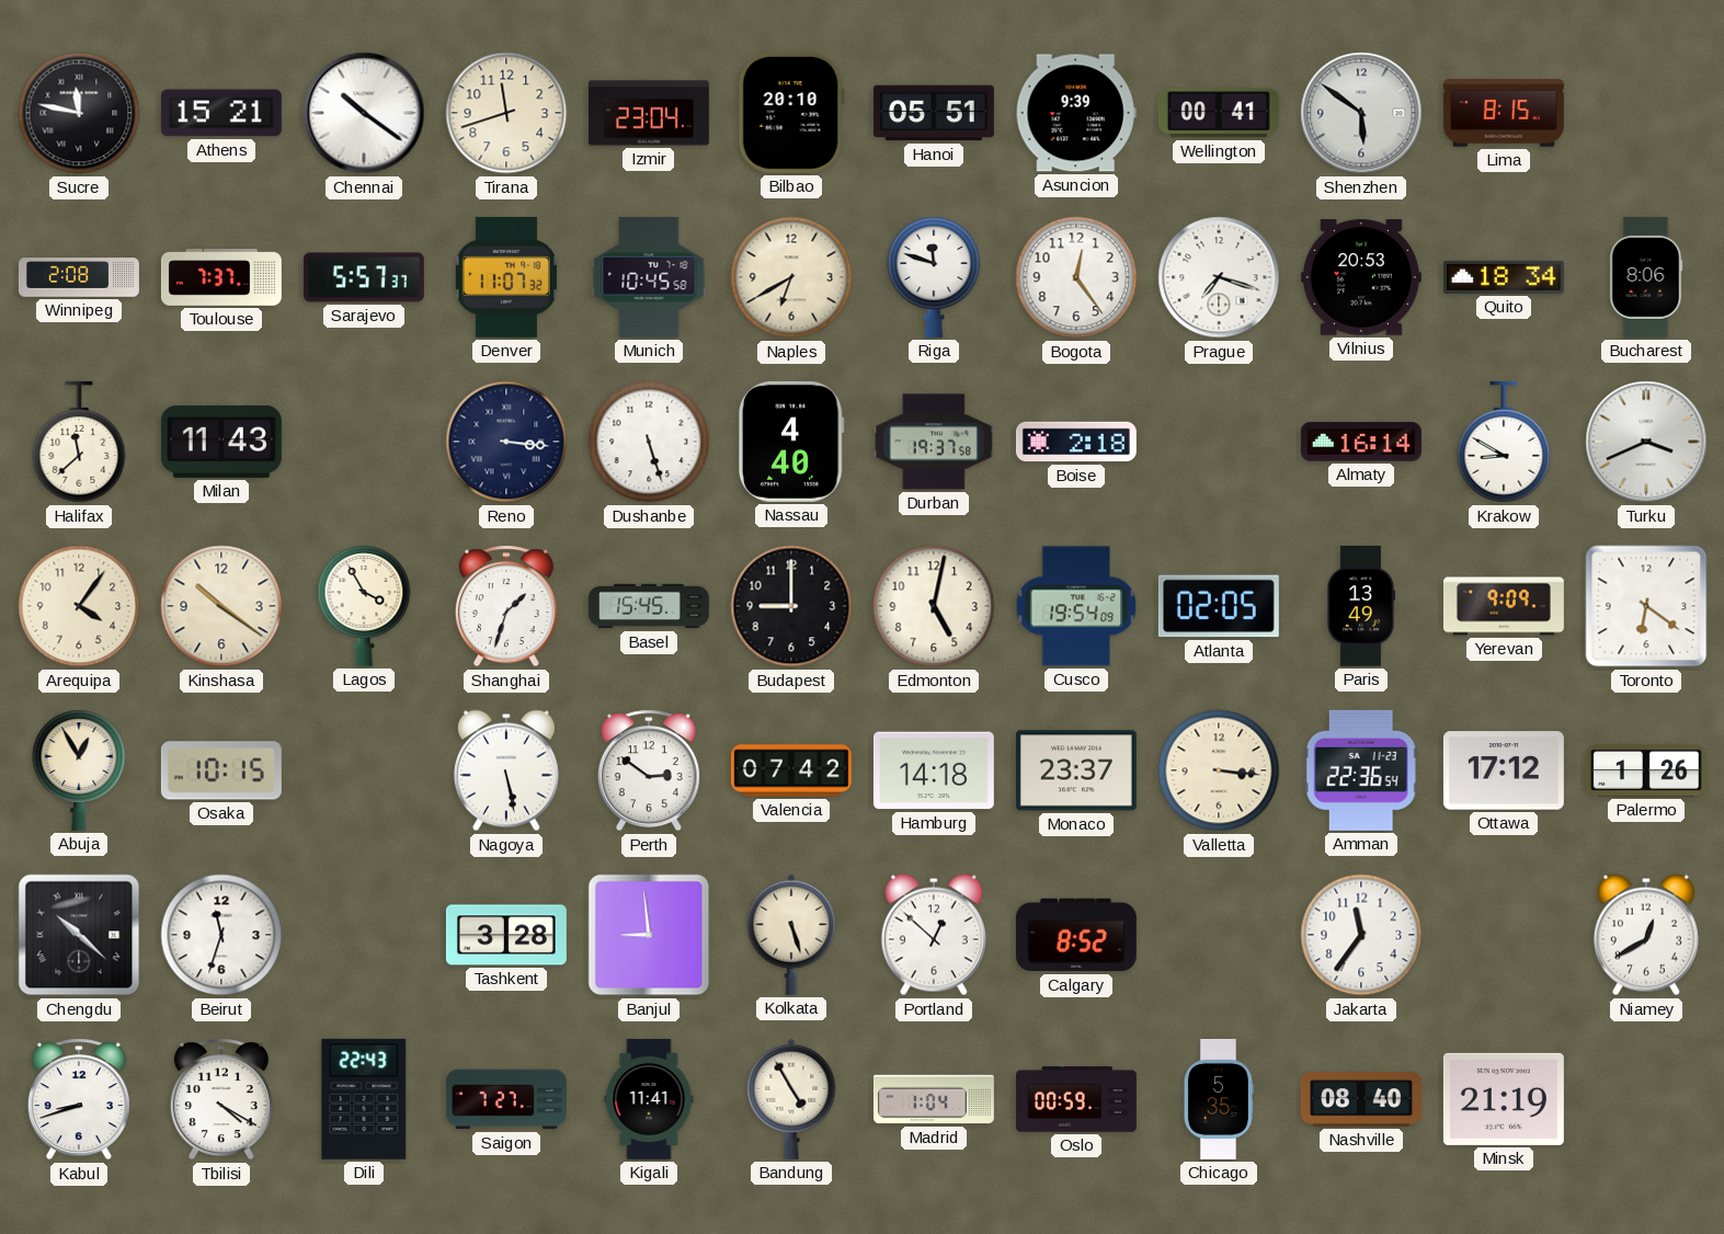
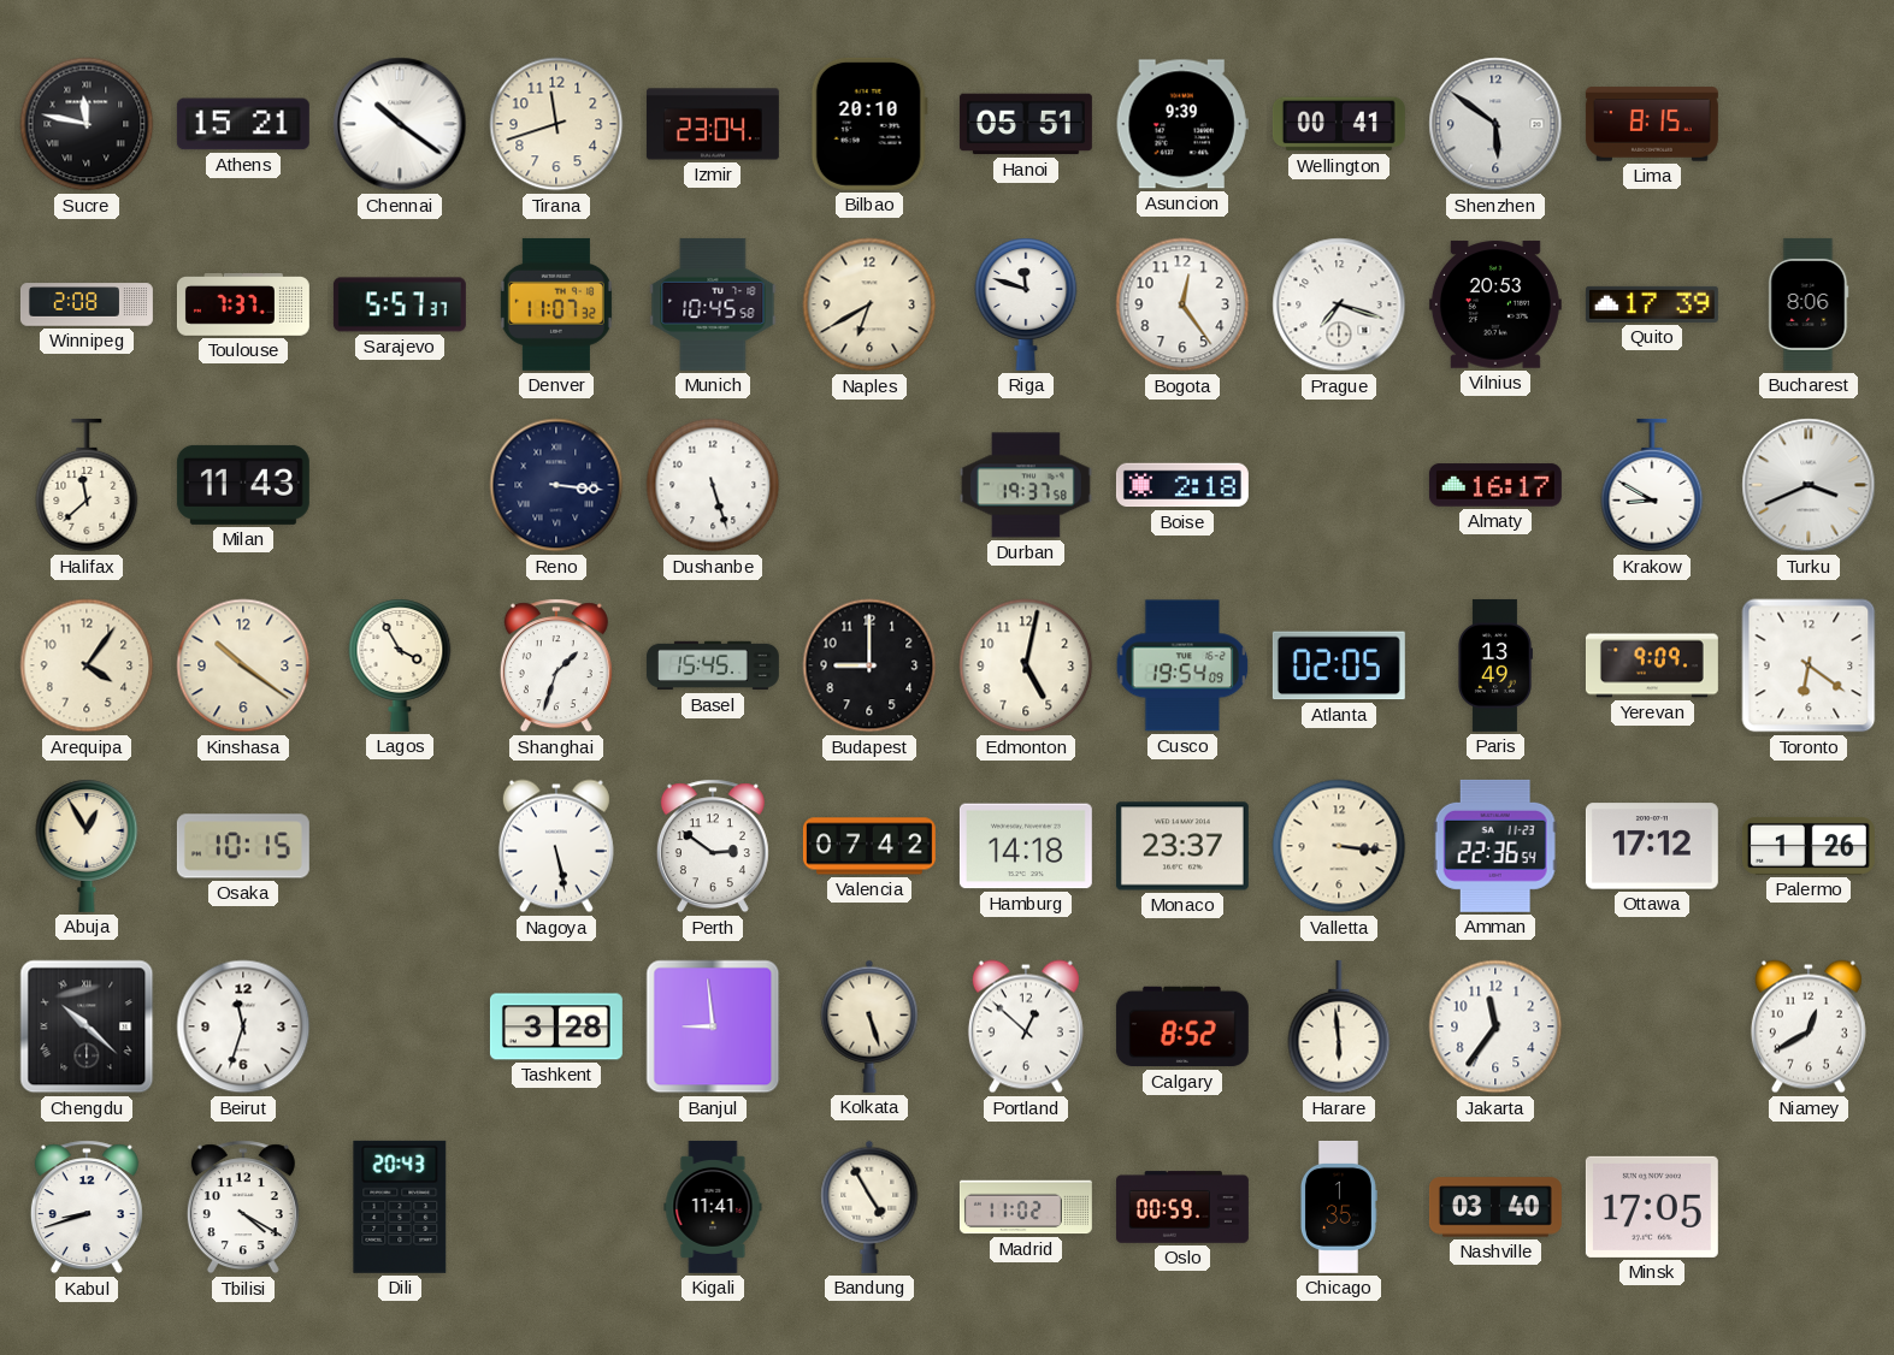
Quito: 18:34 -> 17:39 (1652, 304)
Nassau: 4:40 -> none (791, 442)
Almaty: 16:14 -> 16:17 (1495, 485)
Harare: none -> 5:59 (1339, 1026)
Dili: 22:43 -> 20:43 (400, 1207)
Saigon: 7:27 -> none (506, 1099)
Madrid: 1:04 -> 11:02 (1026, 1207)
Chicago: 5:35 -> 1:35 (1338, 1207)
Nashville: 08:40 -> 03:40 (1495, 1207)
Minsk: 21:19 -> 17:05 (1652, 1207)
